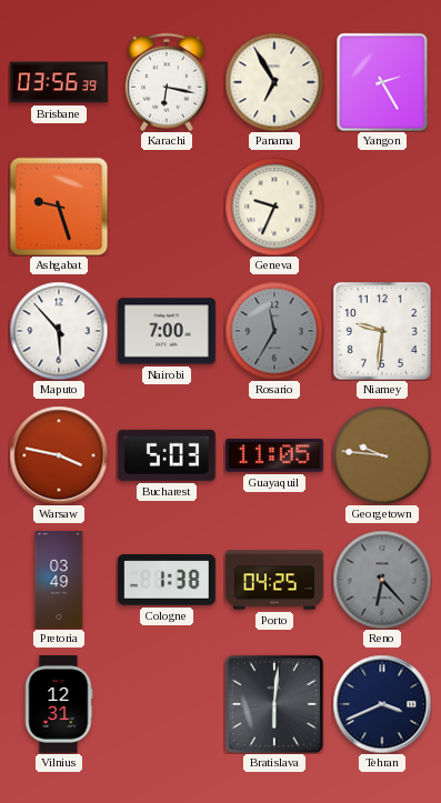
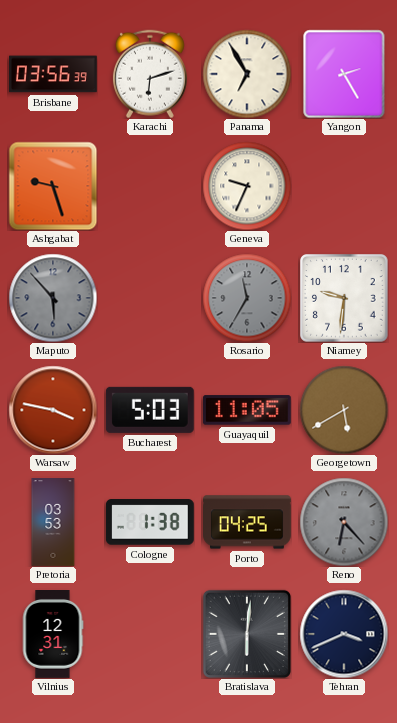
Karachi: 6:17 -> 6:12 (150, 74)
Maputo dial: white -> grey (53, 298)
Nairobi: 7:00 -> none (168, 331)
Georgetown: 9:46 -> 5:40 (344, 410)
Pretoria: 03:49 -> 03:53 (53, 522)
